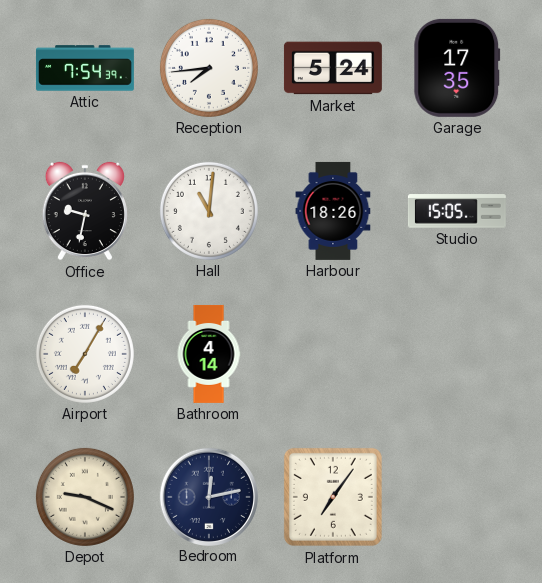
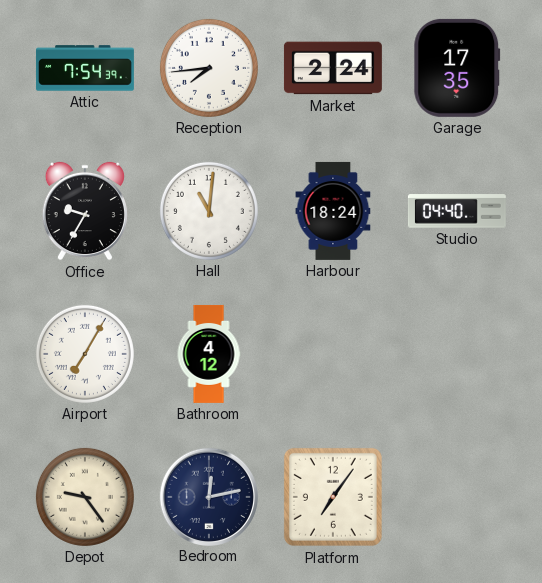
Market: 5:24 -> 2:24 (333, 68)
Office: 9:32 -> 9:35 (85, 211)
Harbour: 18:26 -> 18:24 (333, 211)
Studio: 15:05 -> 04:40 (457, 211)
Bathroom: 4:14 -> 4:12 (209, 354)
Depot: 9:19 -> 9:24 (85, 497)
